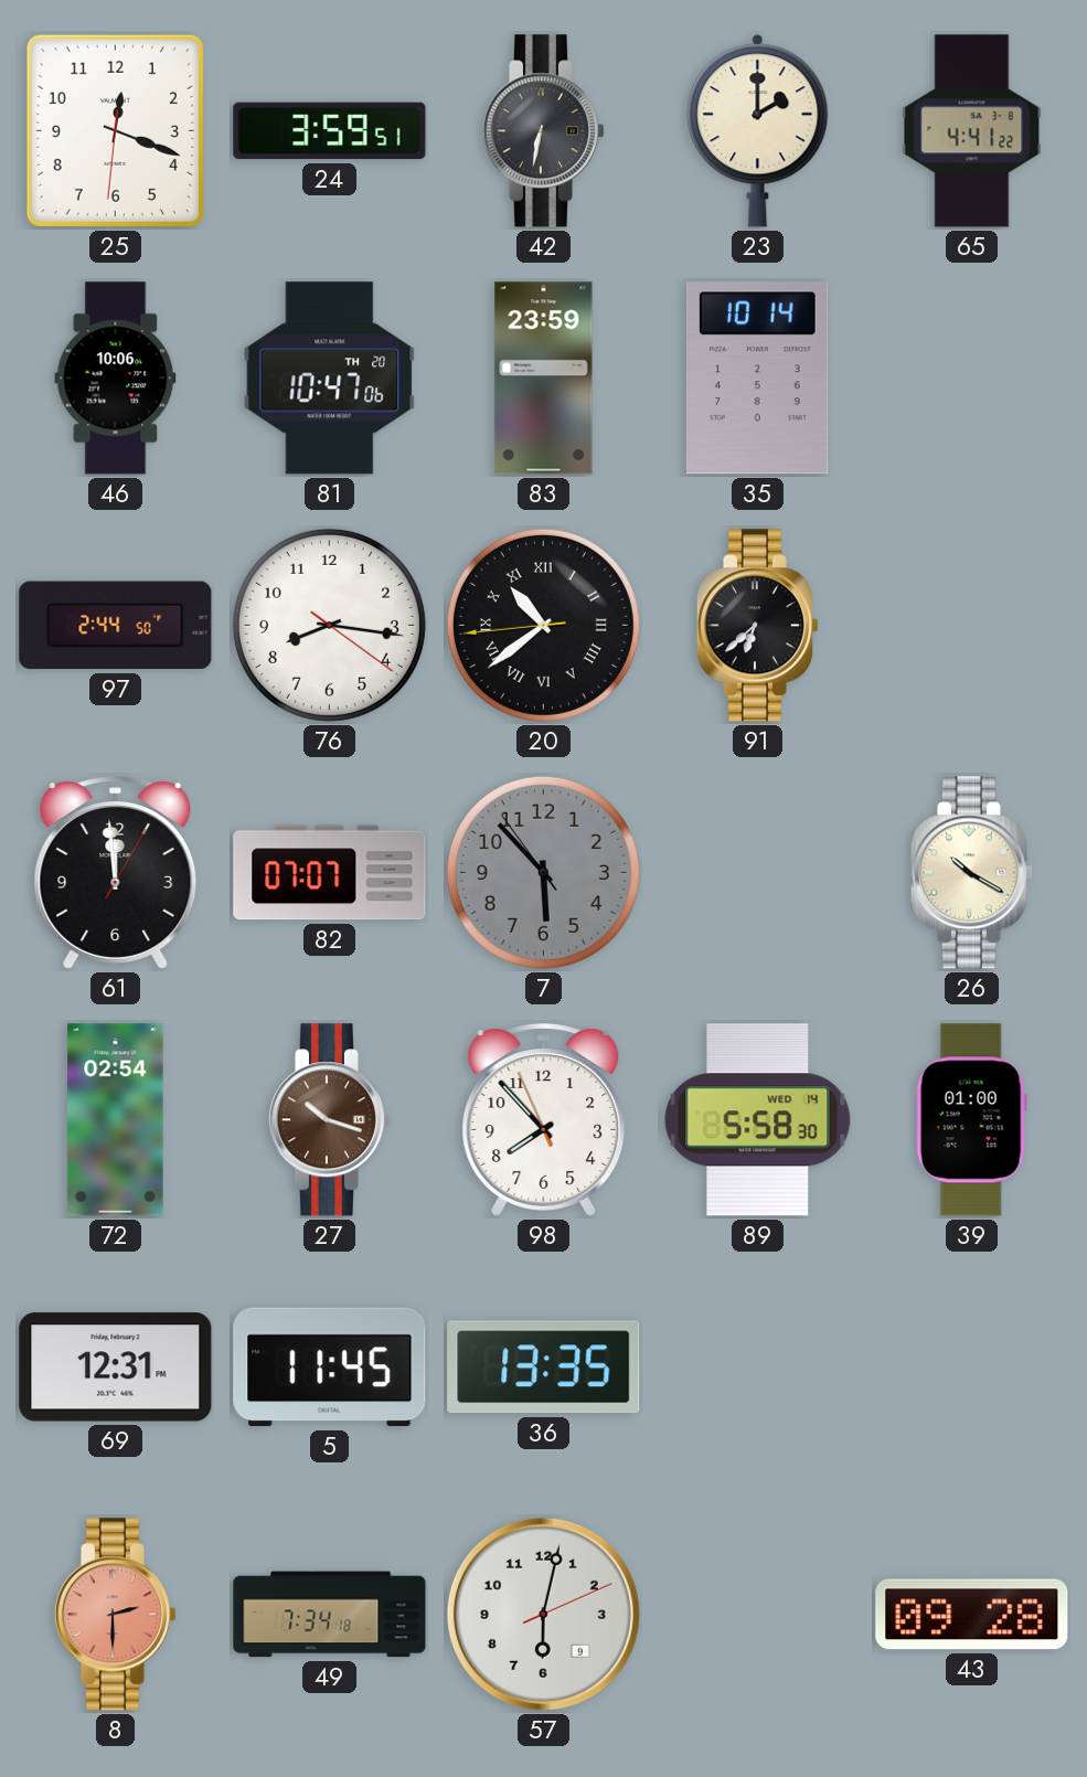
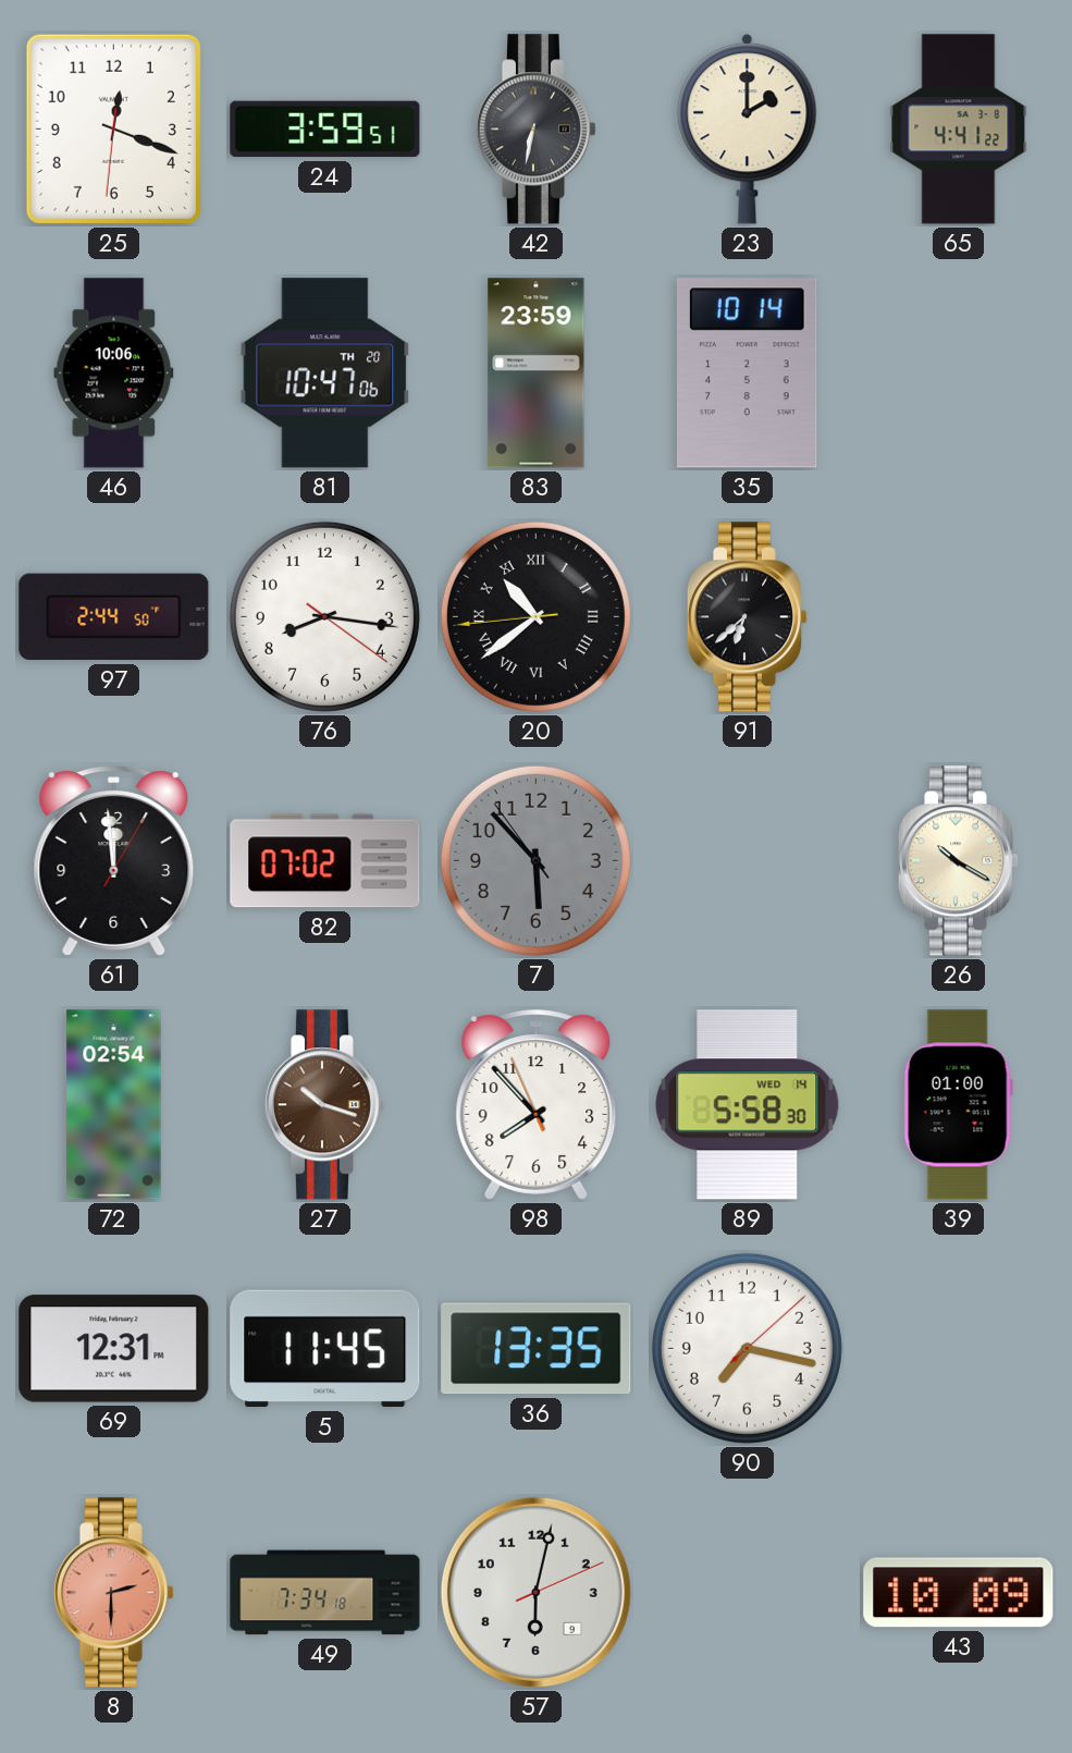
82: 07:07 -> 07:02 (325, 861)
90: none -> 7:17 (747, 1348)
43: 09:28 -> 10:09 (959, 1593)
